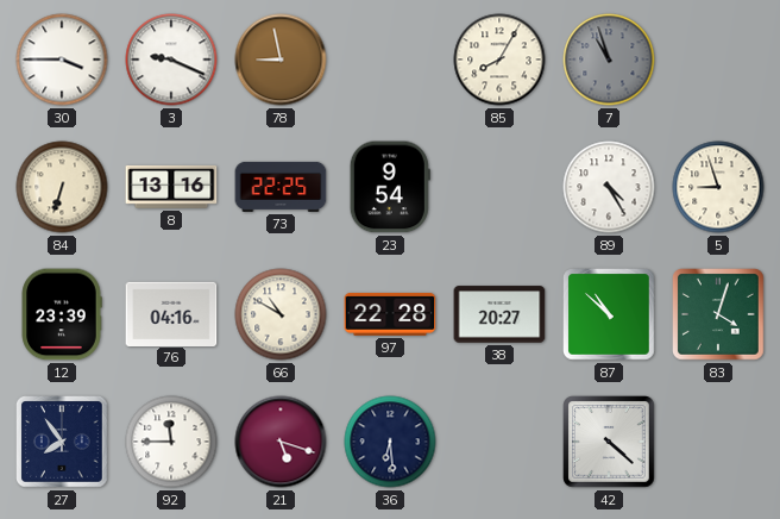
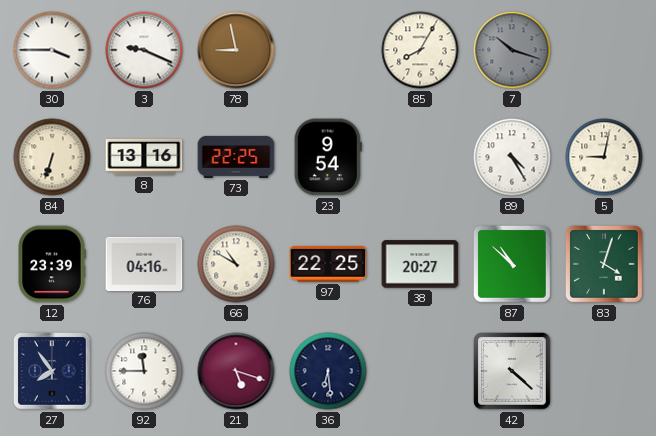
7: 10:57 -> 10:18 (512, 50)
5: 8:57 -> 9:02 (604, 157)
97: 22:28 -> 22:25 (328, 264)
